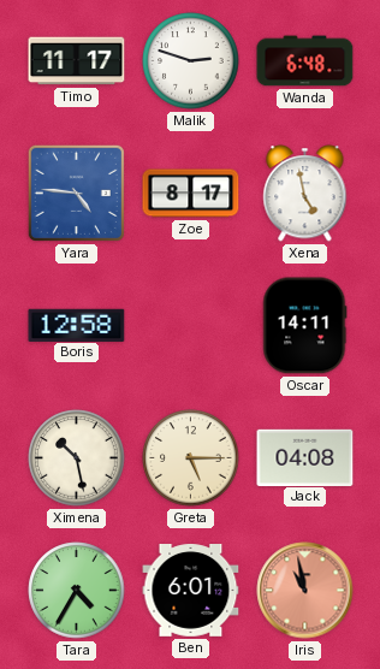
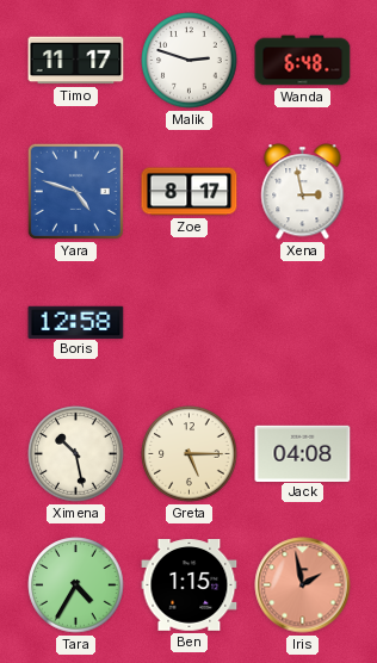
Yara: 4:46 -> 4:48 (75, 191)
Xena: 4:58 -> 2:58 (303, 192)
Oscar: 14:11 -> none (305, 326)
Ben: 6:01 -> 1:15 (190, 585)
Iris: 10:58 -> 1:58 (303, 585)
